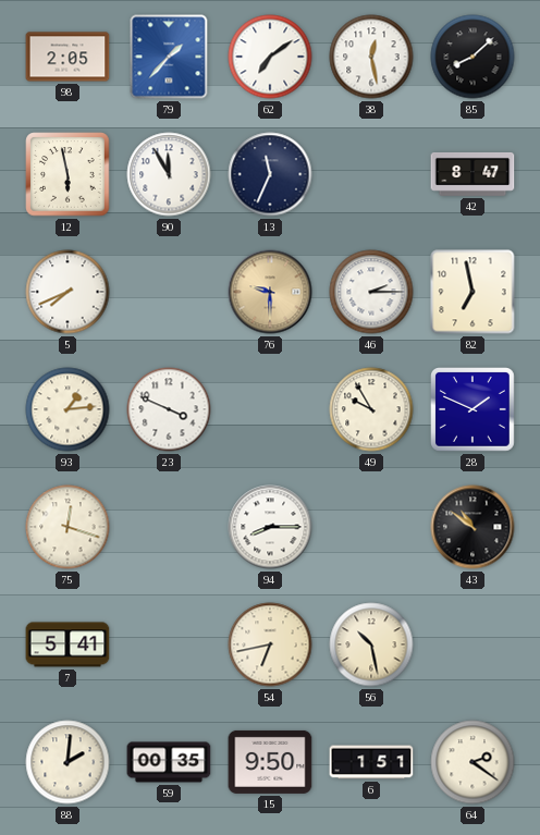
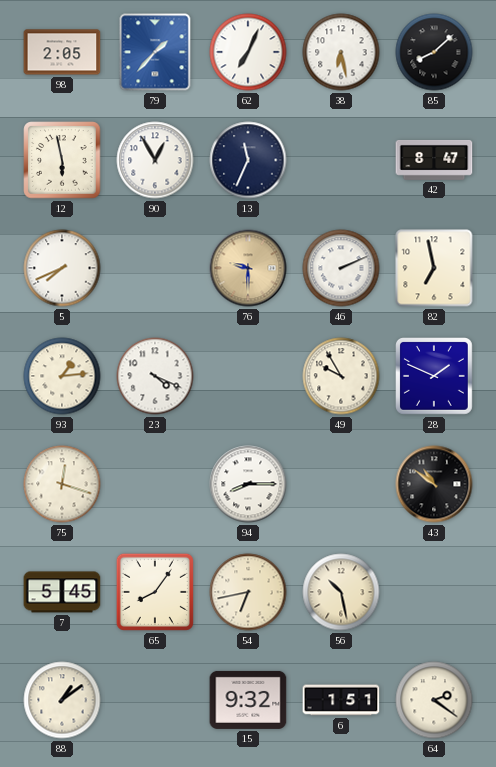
62: 7:09 -> 7:04 (248, 52)
38: 12:28 -> 6:28 (341, 52)
90: 11:55 -> 12:55 (155, 160)
46: 2:15 -> 2:11 (341, 268)
23: 3:49 -> 4:19 (155, 376)
7: 5:41 -> 5:45 (62, 592)
65: none -> 8:06 (155, 592)
88: 2:01 -> 1:09 (62, 700)
59: 00:35 -> none (169, 762)
15: 9:50 -> 9:32 (248, 700)
